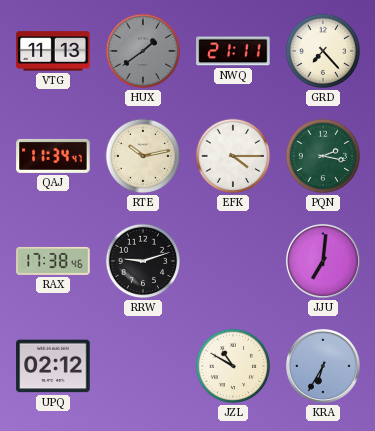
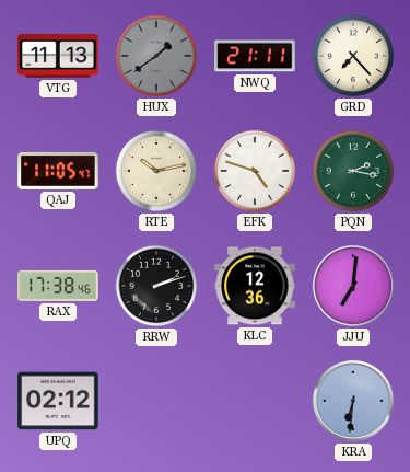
QAJ: 11:34 -> 11:05 (58, 171)
EFK: 4:15 -> 4:48 (255, 171)
RRW: 9:12 -> 2:12 (156, 286)
KLC: none -> 12:36 (255, 286)
JZL: 10:50 -> none (233, 366)
KRA: 6:35 -> 6:31 (353, 401)
